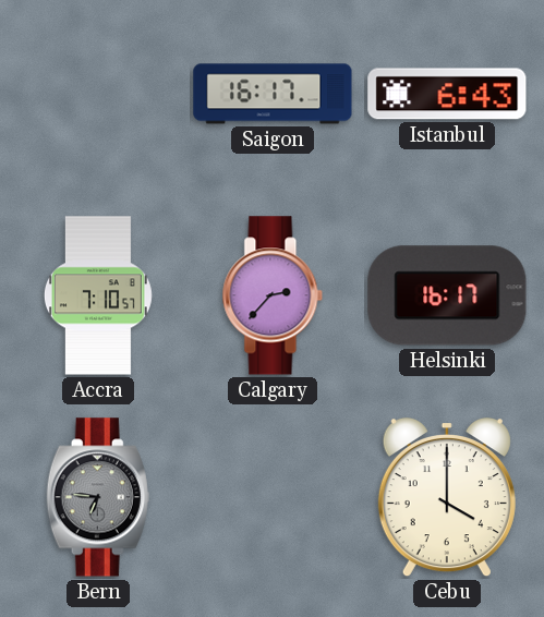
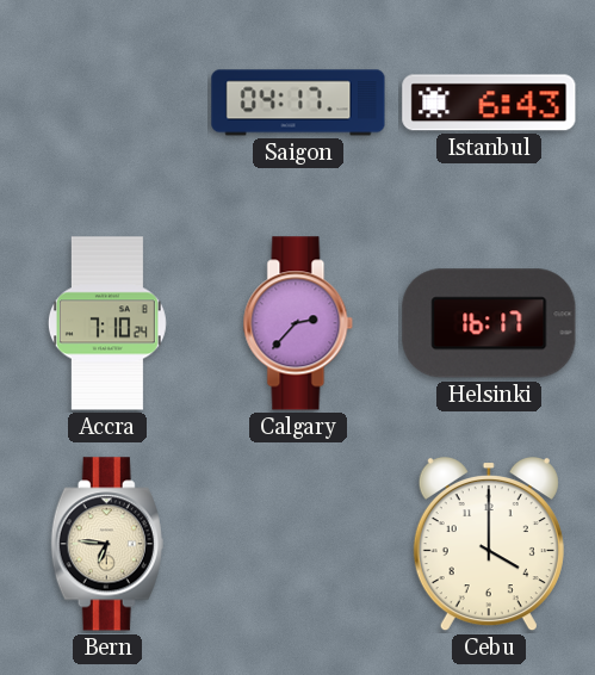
Saigon: 16:17 -> 04:17 (298, 103)
Accra: 7:10:57 -> 7:10:24 (107, 323)
Bern dial: grey -> cream (107, 544)
